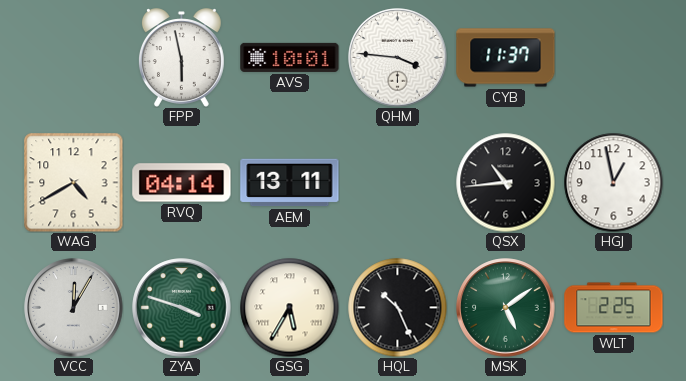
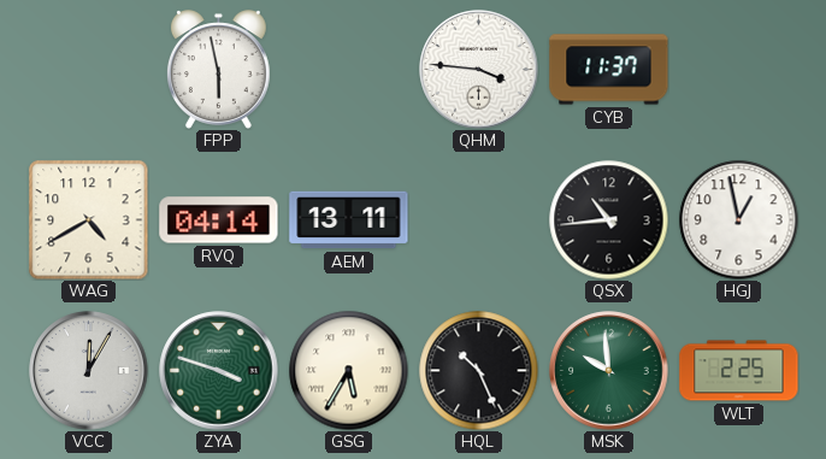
AVS: 10:01 -> none (290, 57)
MSK: 5:09 -> 9:59 (609, 371)
